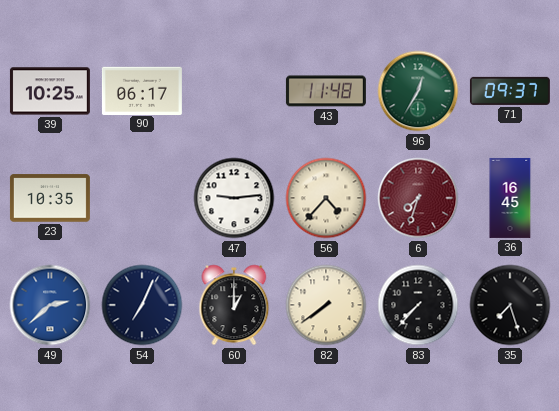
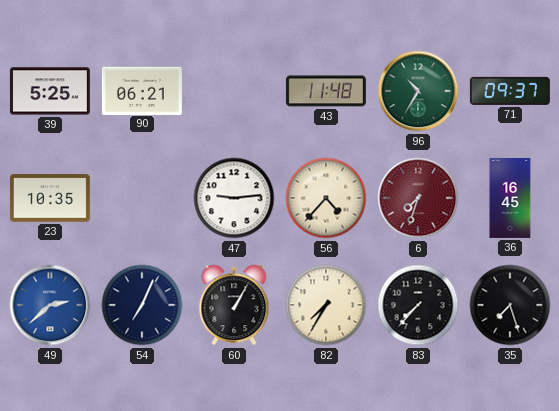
39: 10:25 -> 5:25 (50, 91)
90: 06:17 -> 06:21 (142, 90)
96: 12:35 -> 10:35 (418, 91)
60: 1:00 -> 1:05 (234, 305)
82: 7:39 -> 7:35 (326, 305)
